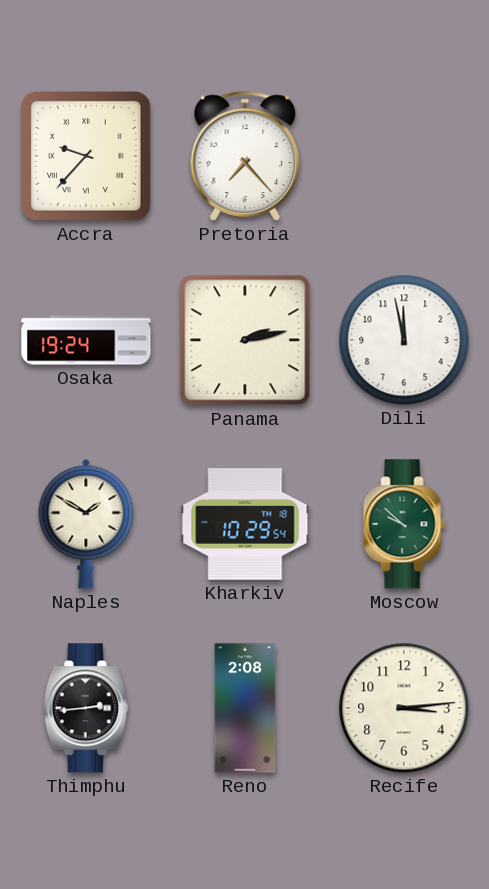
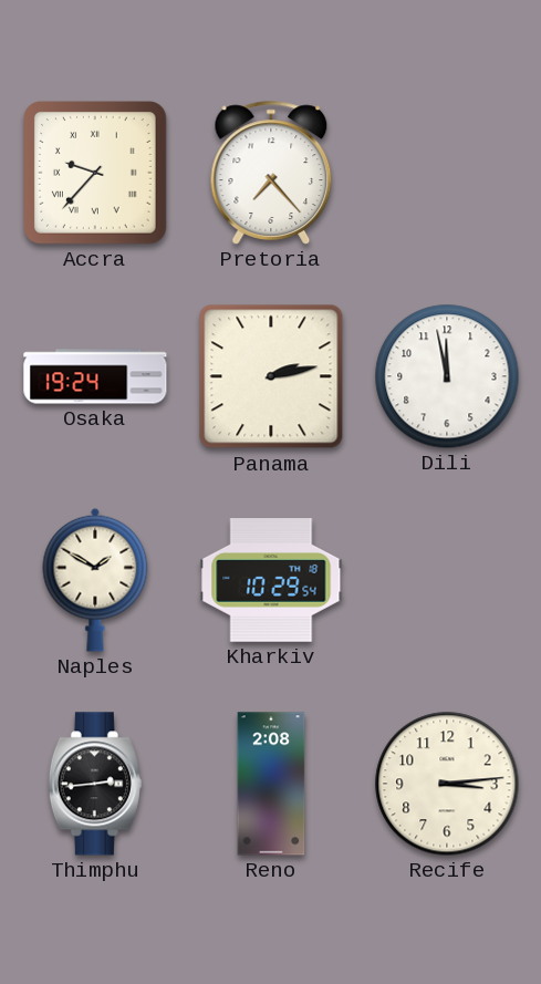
Moscow: 9:52 -> none (404, 524)
